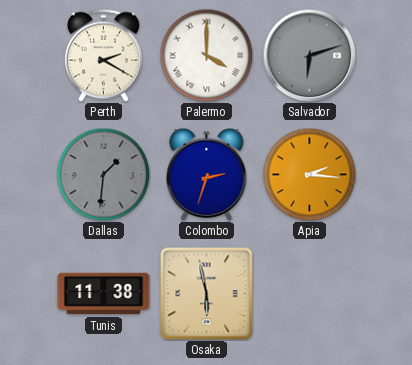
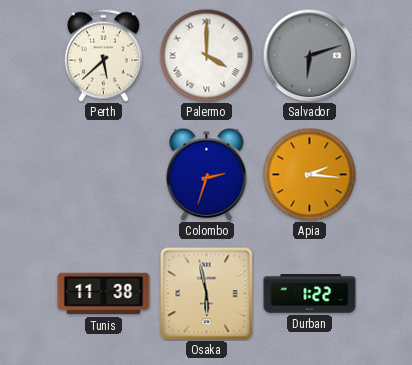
Perth: 2:20 -> 5:38 (103, 55)
Dallas: 1:31 -> none (103, 174)
Durban: none -> 1:22 (310, 294)
